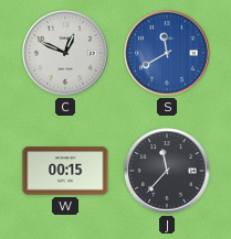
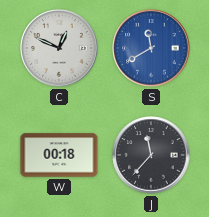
W: 00:15 -> 00:18 (59, 155)
